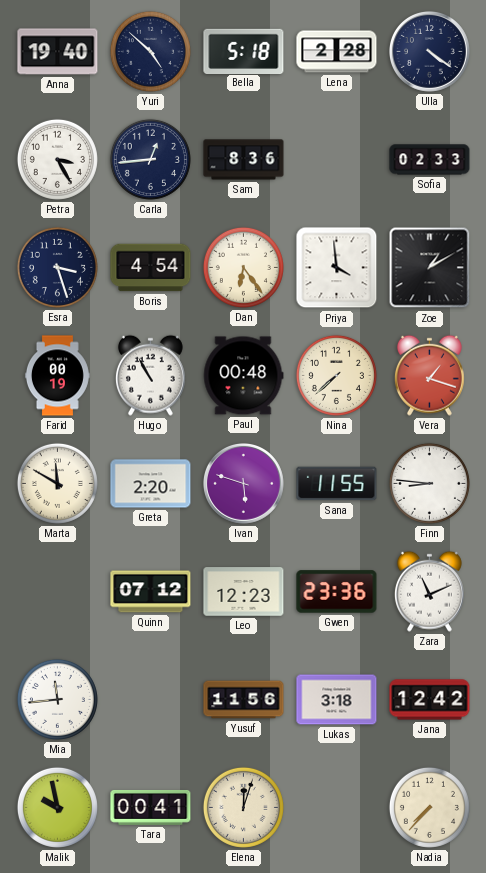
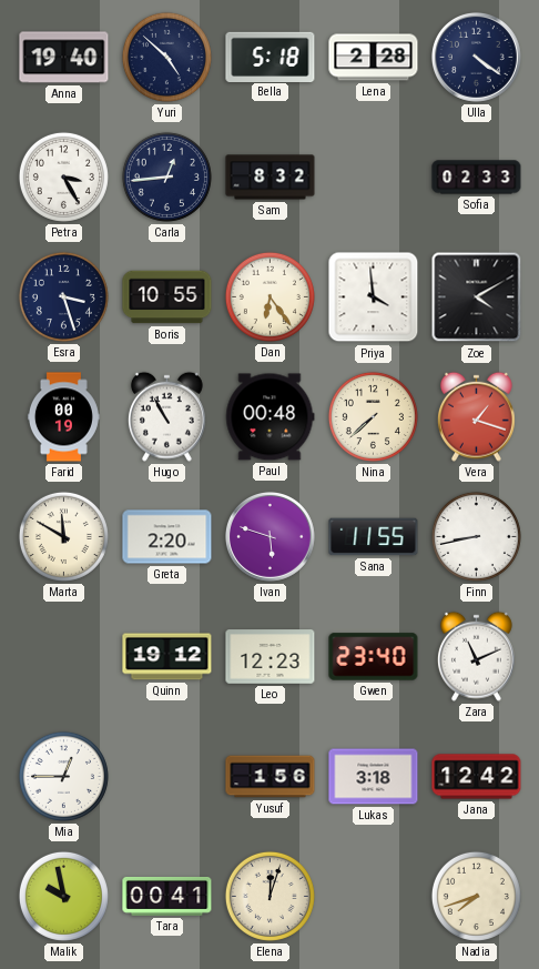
Sam: 8:36 -> 8:32 (271, 178)
Boris: 4:54 -> 10:55 (167, 297)
Zoe: 1:10 -> 4:10 (477, 297)
Finn: 8:46 -> 8:43 (476, 536)
Quinn: 07:12 -> 19:12 (167, 657)
Gwen: 23:36 -> 23:40 (374, 657)
Mia: 11:44 -> 12:45 (63, 776)
Yusuf: 11:56 -> 1:56 (271, 777)
Nadia: 7:37 -> 7:42 (476, 896)
